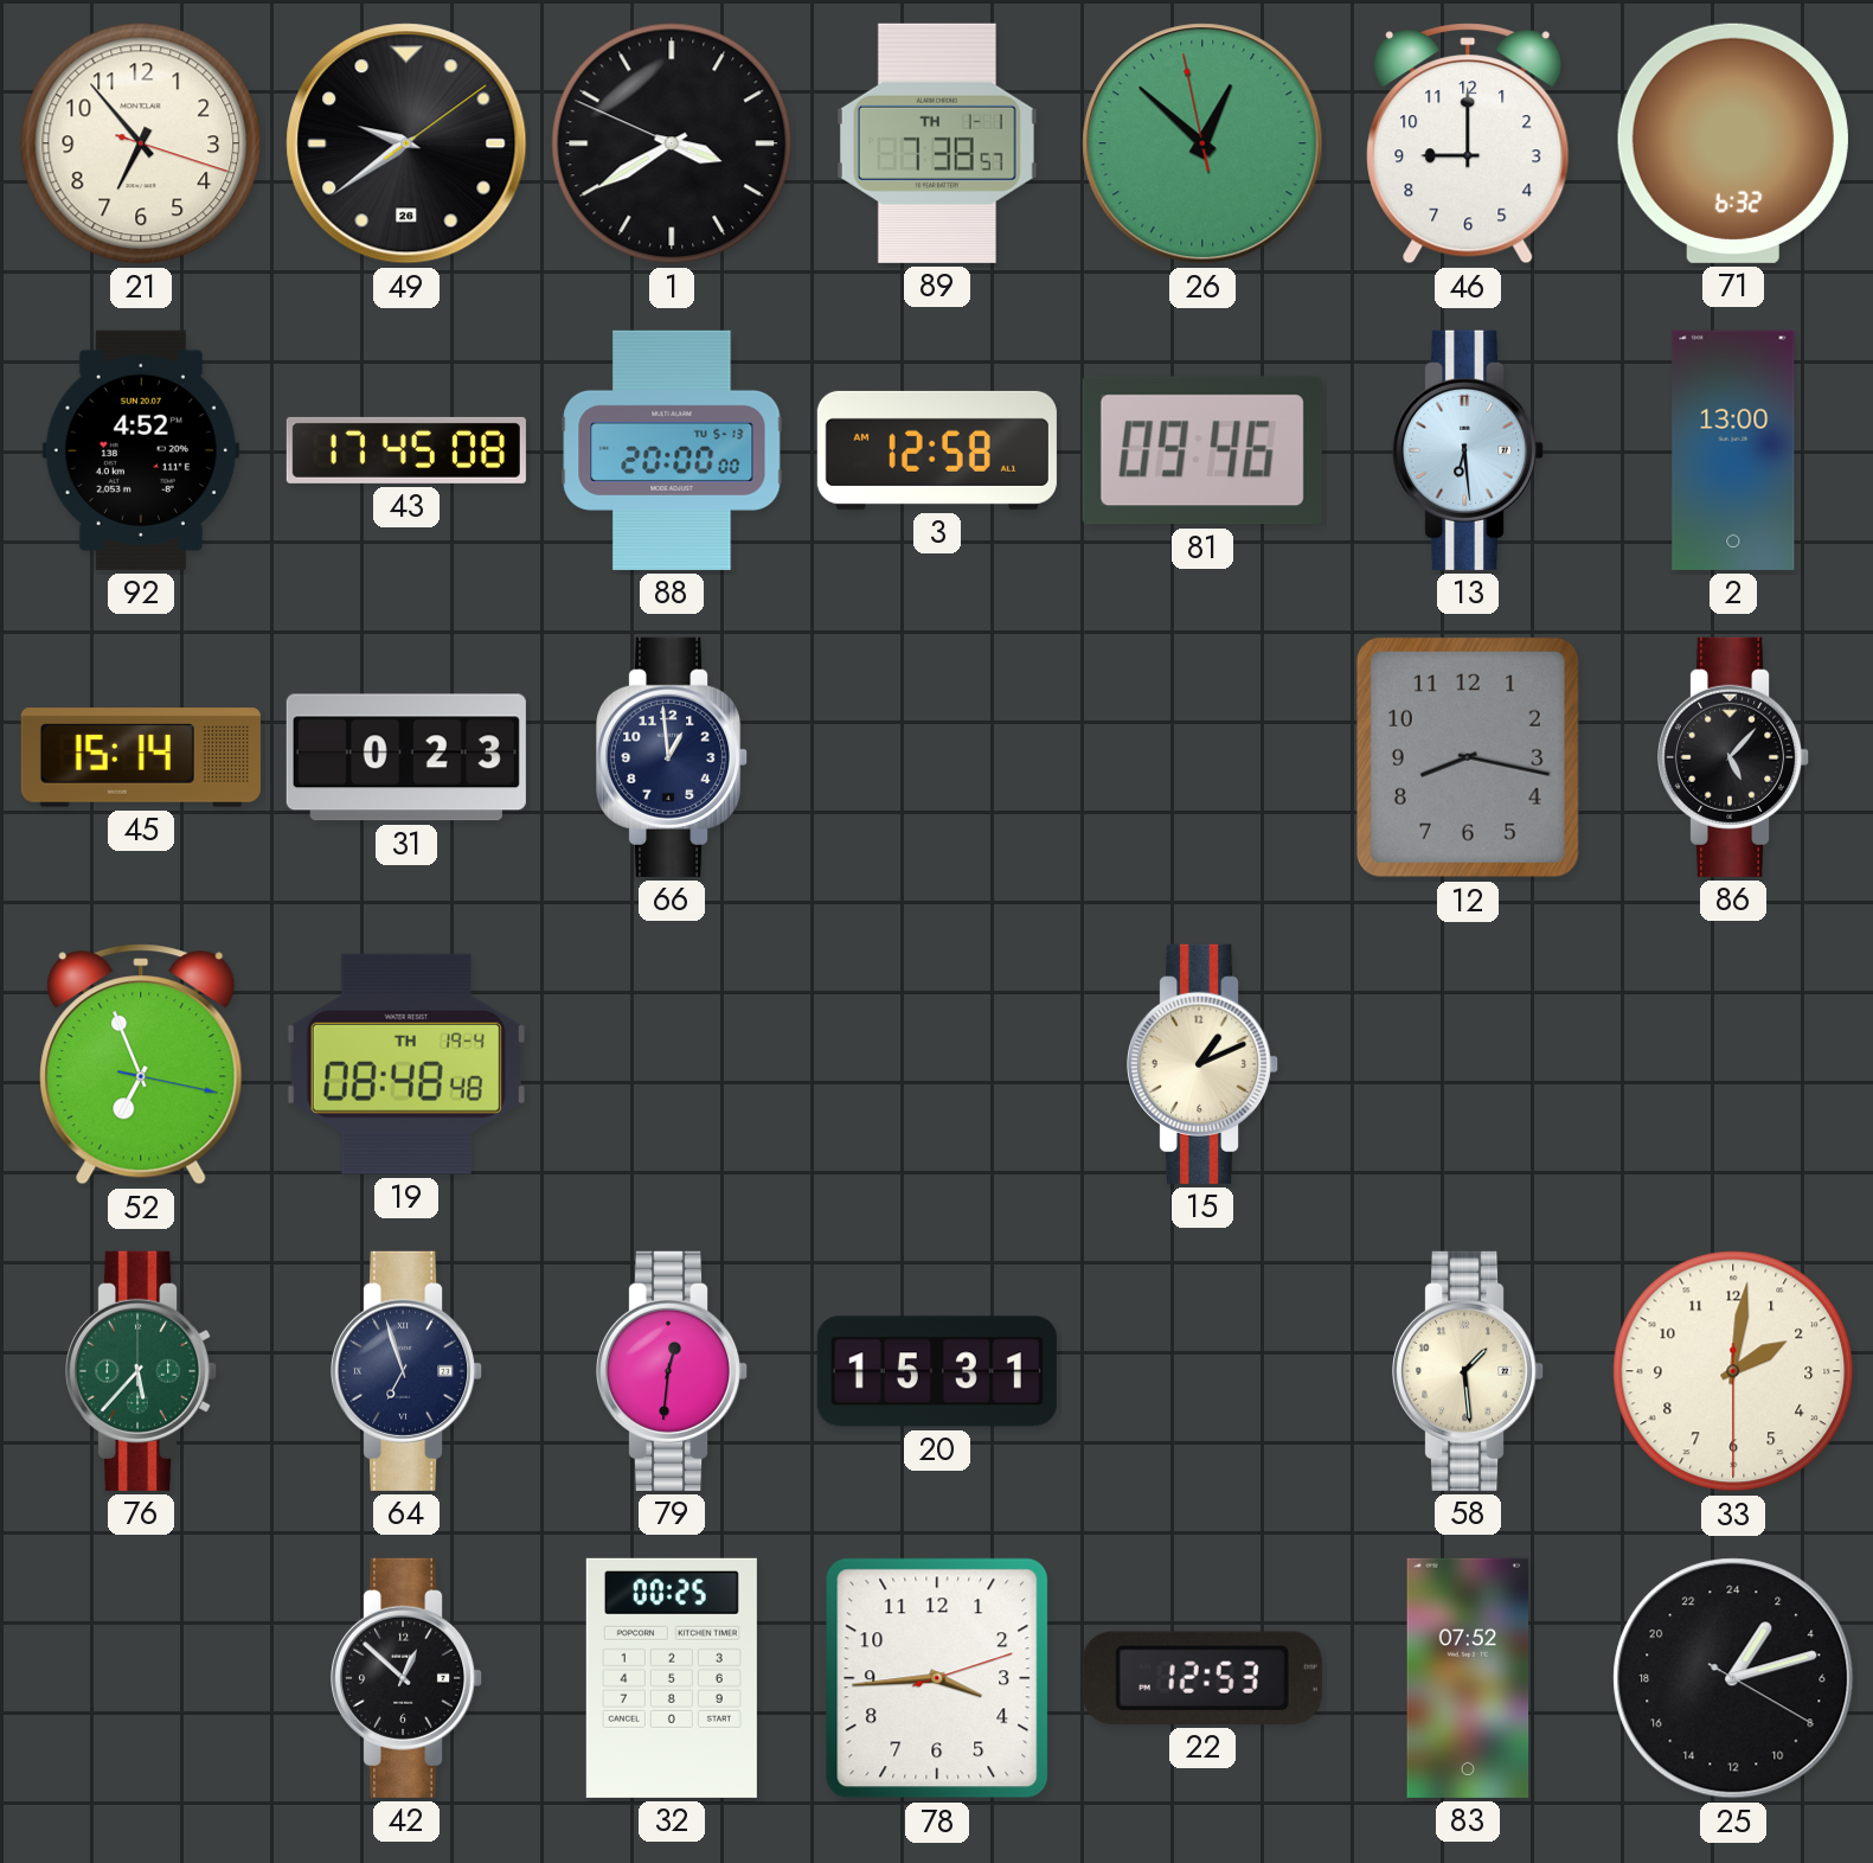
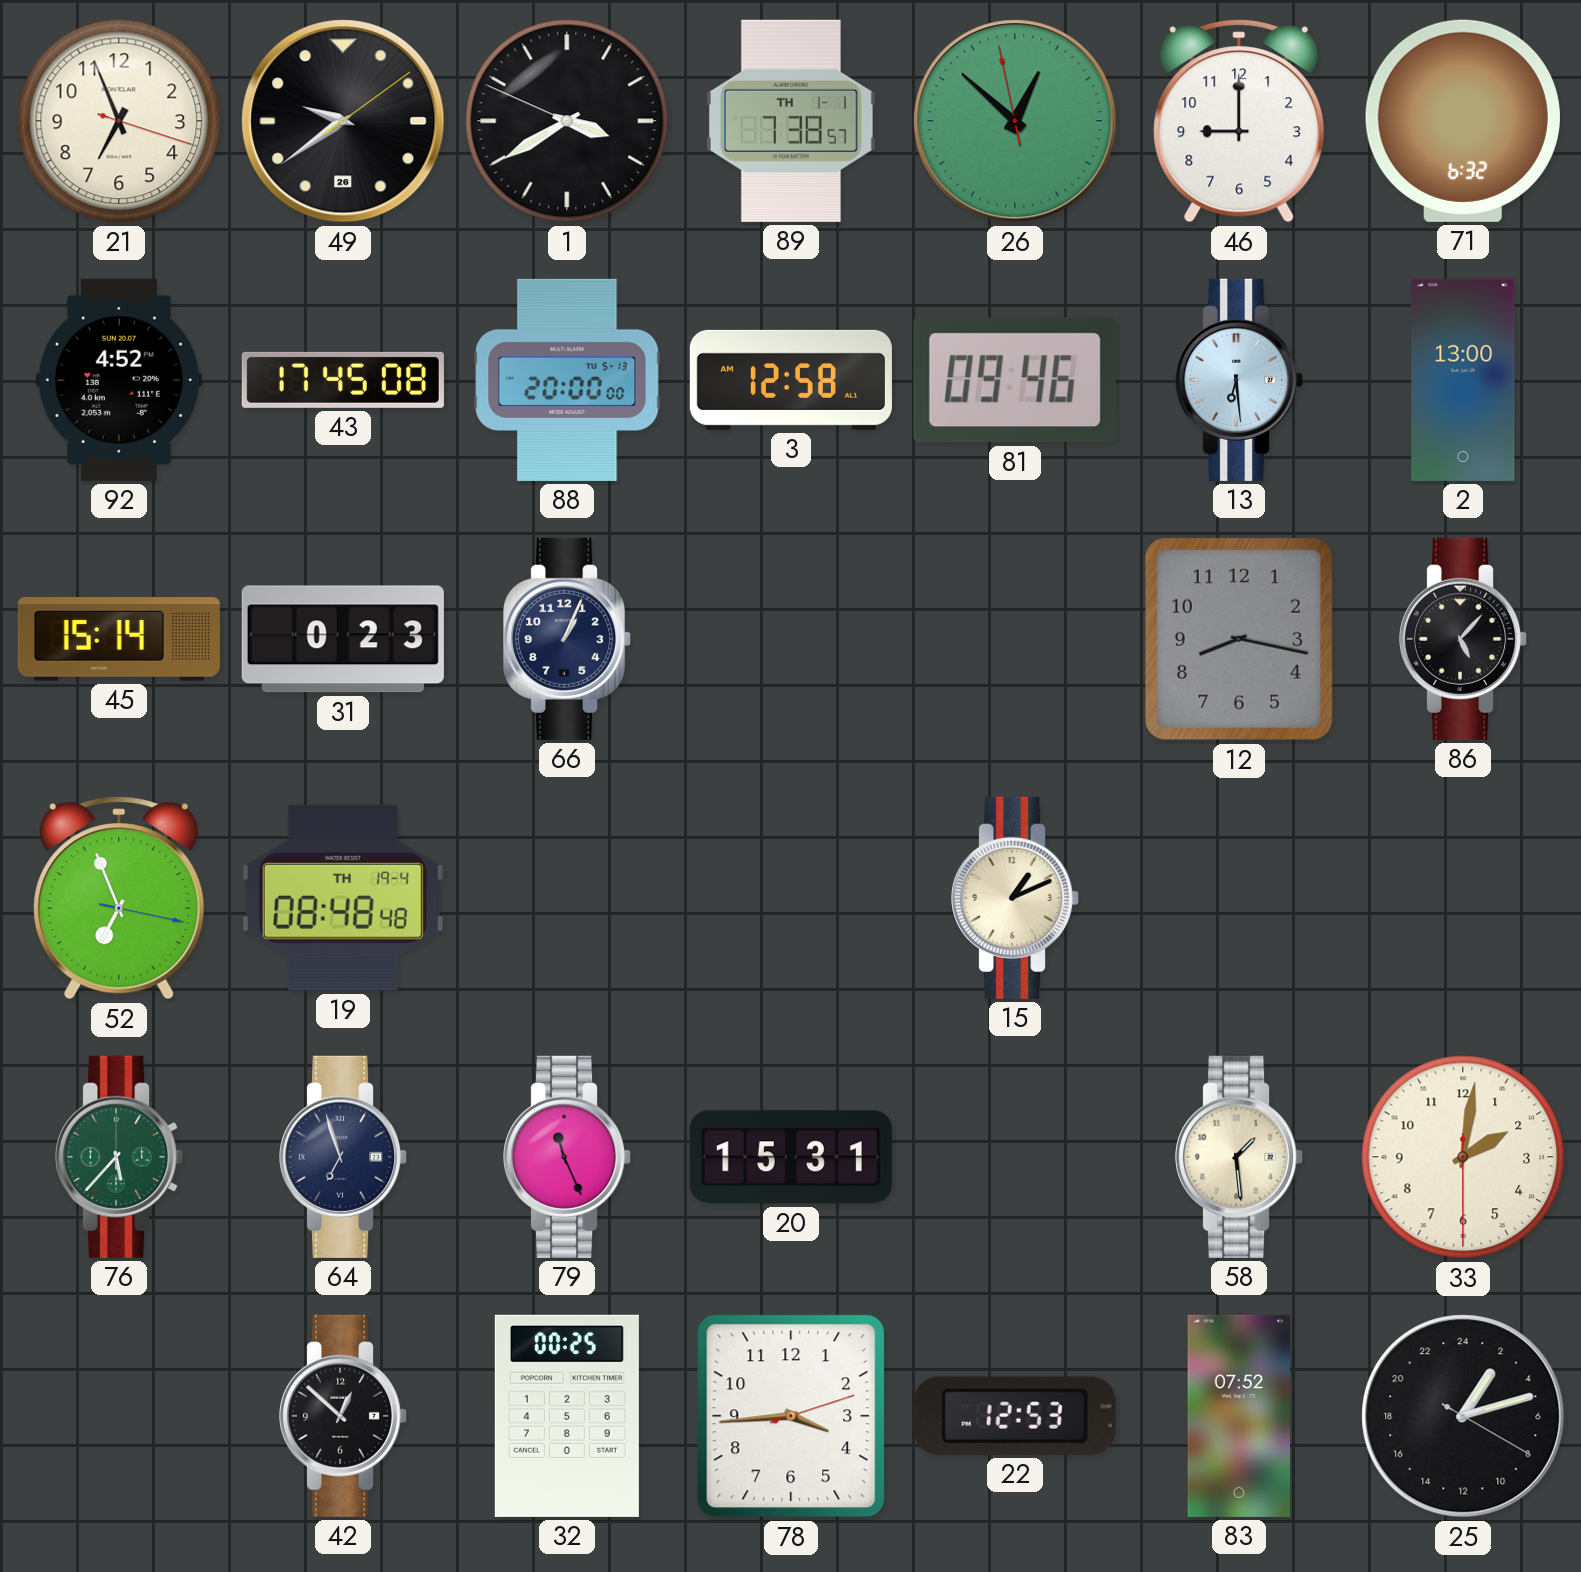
21: 6:53 -> 6:56 (119, 121)
66: 12:59 -> 1:04 (568, 639)
79: 12:31 -> 11:26 (568, 1157)
